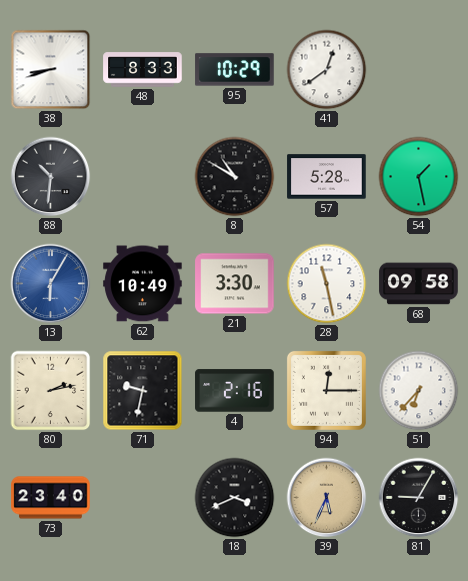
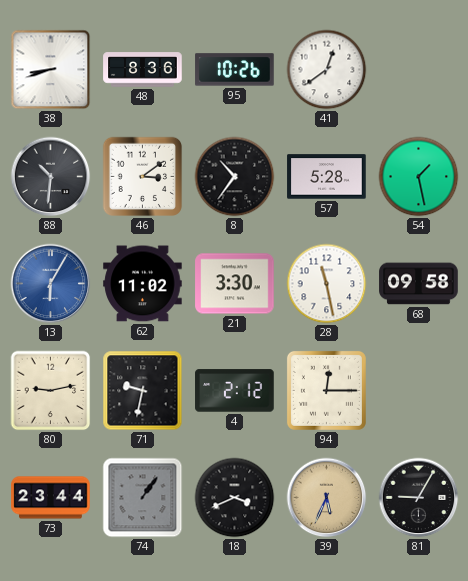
48: 8:33 -> 8:36 (143, 70)
95: 10:29 -> 10:26 (235, 70)
46: none -> 3:09 (143, 177)
8: 10:50 -> 10:36 (235, 177)
62: 10:49 -> 11:02 (143, 284)
80: 2:13 -> 9:13 (51, 391)
4: 2:16 -> 2:12 (235, 391)
51: 6:37 -> none (419, 391)
73: 23:40 -> 23:44 (51, 498)
74: none -> 1:06 (143, 498)
